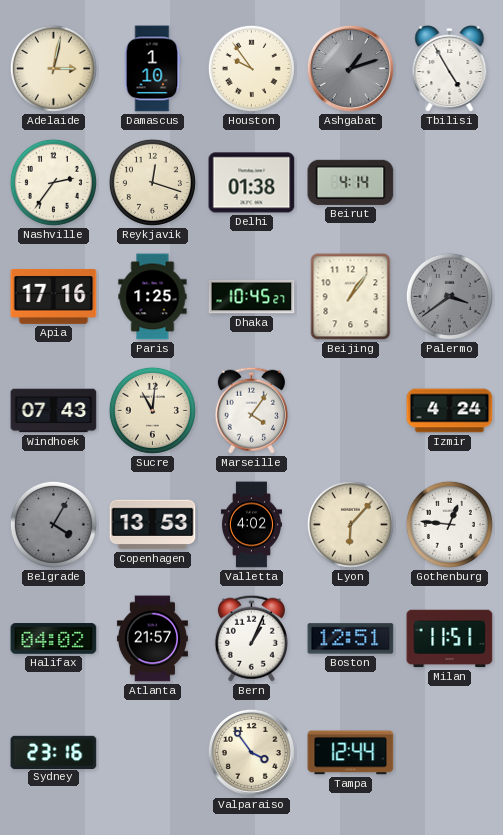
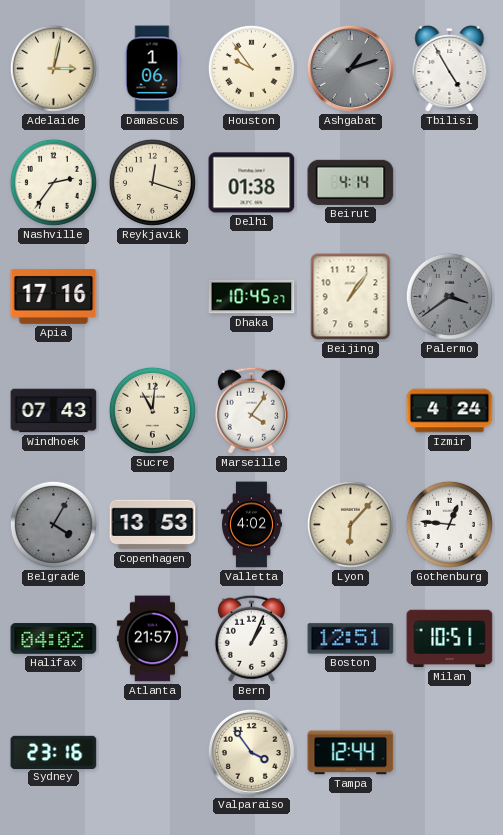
Damascus: 1:10 -> 1:06 (152, 69)
Paris: 1:25 -> none (153, 297)
Milan: 11:51 -> 10:51 (450, 639)
